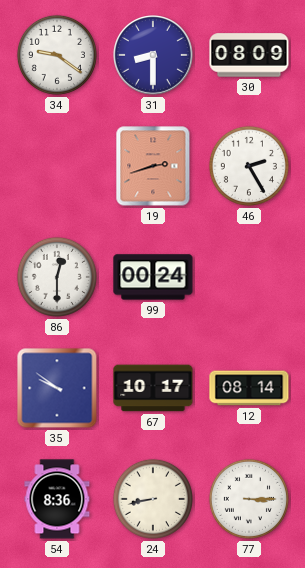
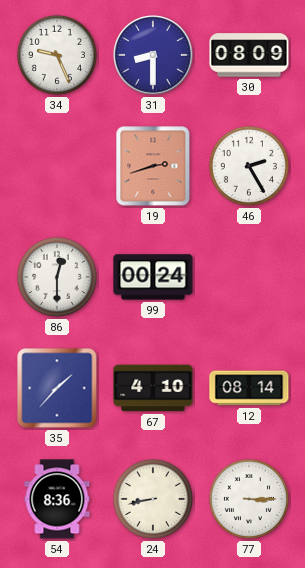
34: 9:21 -> 9:26 (57, 55)
35: 9:51 -> 1:37 (57, 388)
67: 10:17 -> 4:10 (153, 388)
